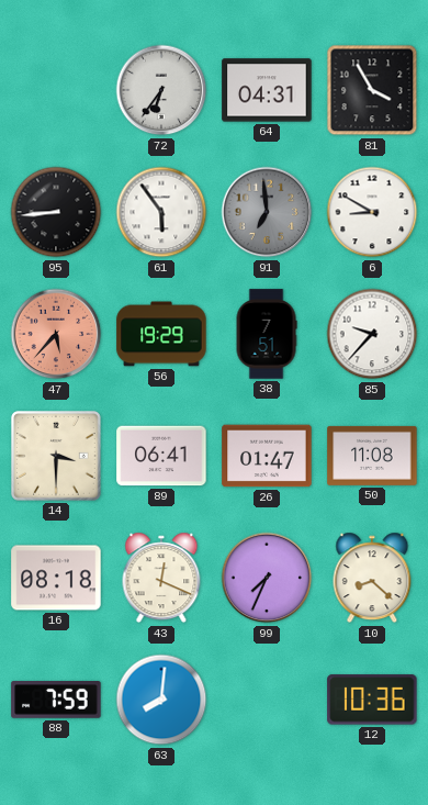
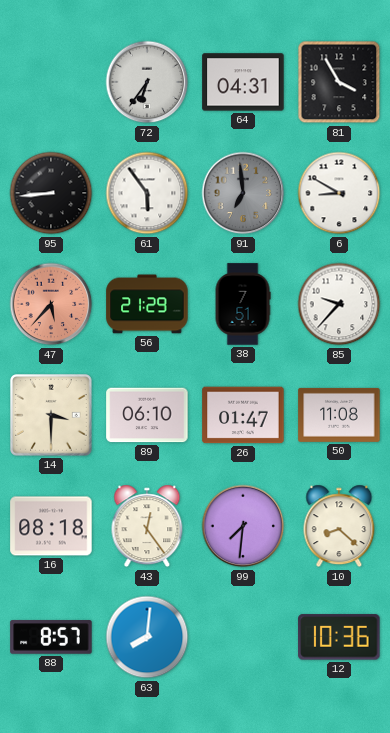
56: 19:29 -> 21:29 (147, 304)
89: 06:41 -> 06:10 (147, 415)
43: 12:19 -> 12:24 (147, 526)
99: 7:34 -> 7:31 (243, 526)
88: 7:59 -> 8:57 (51, 637)
